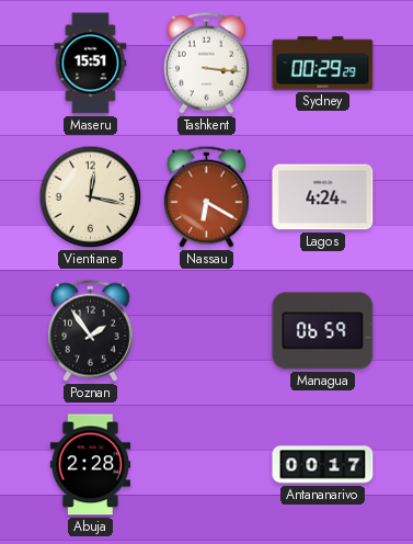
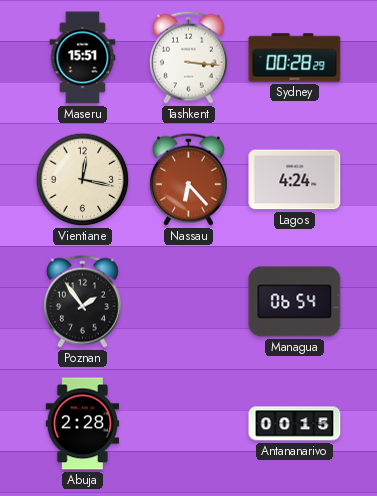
Sydney: 00:29 -> 00:28 (295, 58)
Nassau: 6:20 -> 6:23 (188, 179)
Managua: 06:59 -> 06:54 (295, 302)
Antananarivo: 00:17 -> 00:15 (295, 424)
